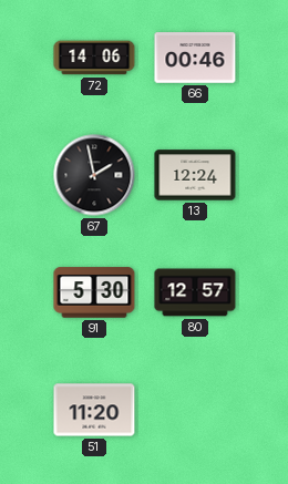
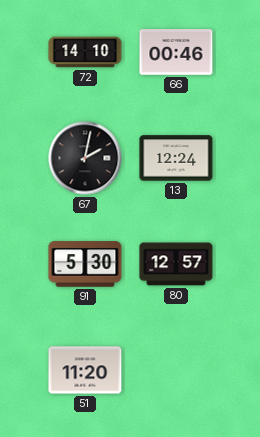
72: 14:06 -> 14:10 (85, 52)
67: 1:58 -> 2:02 (85, 158)
